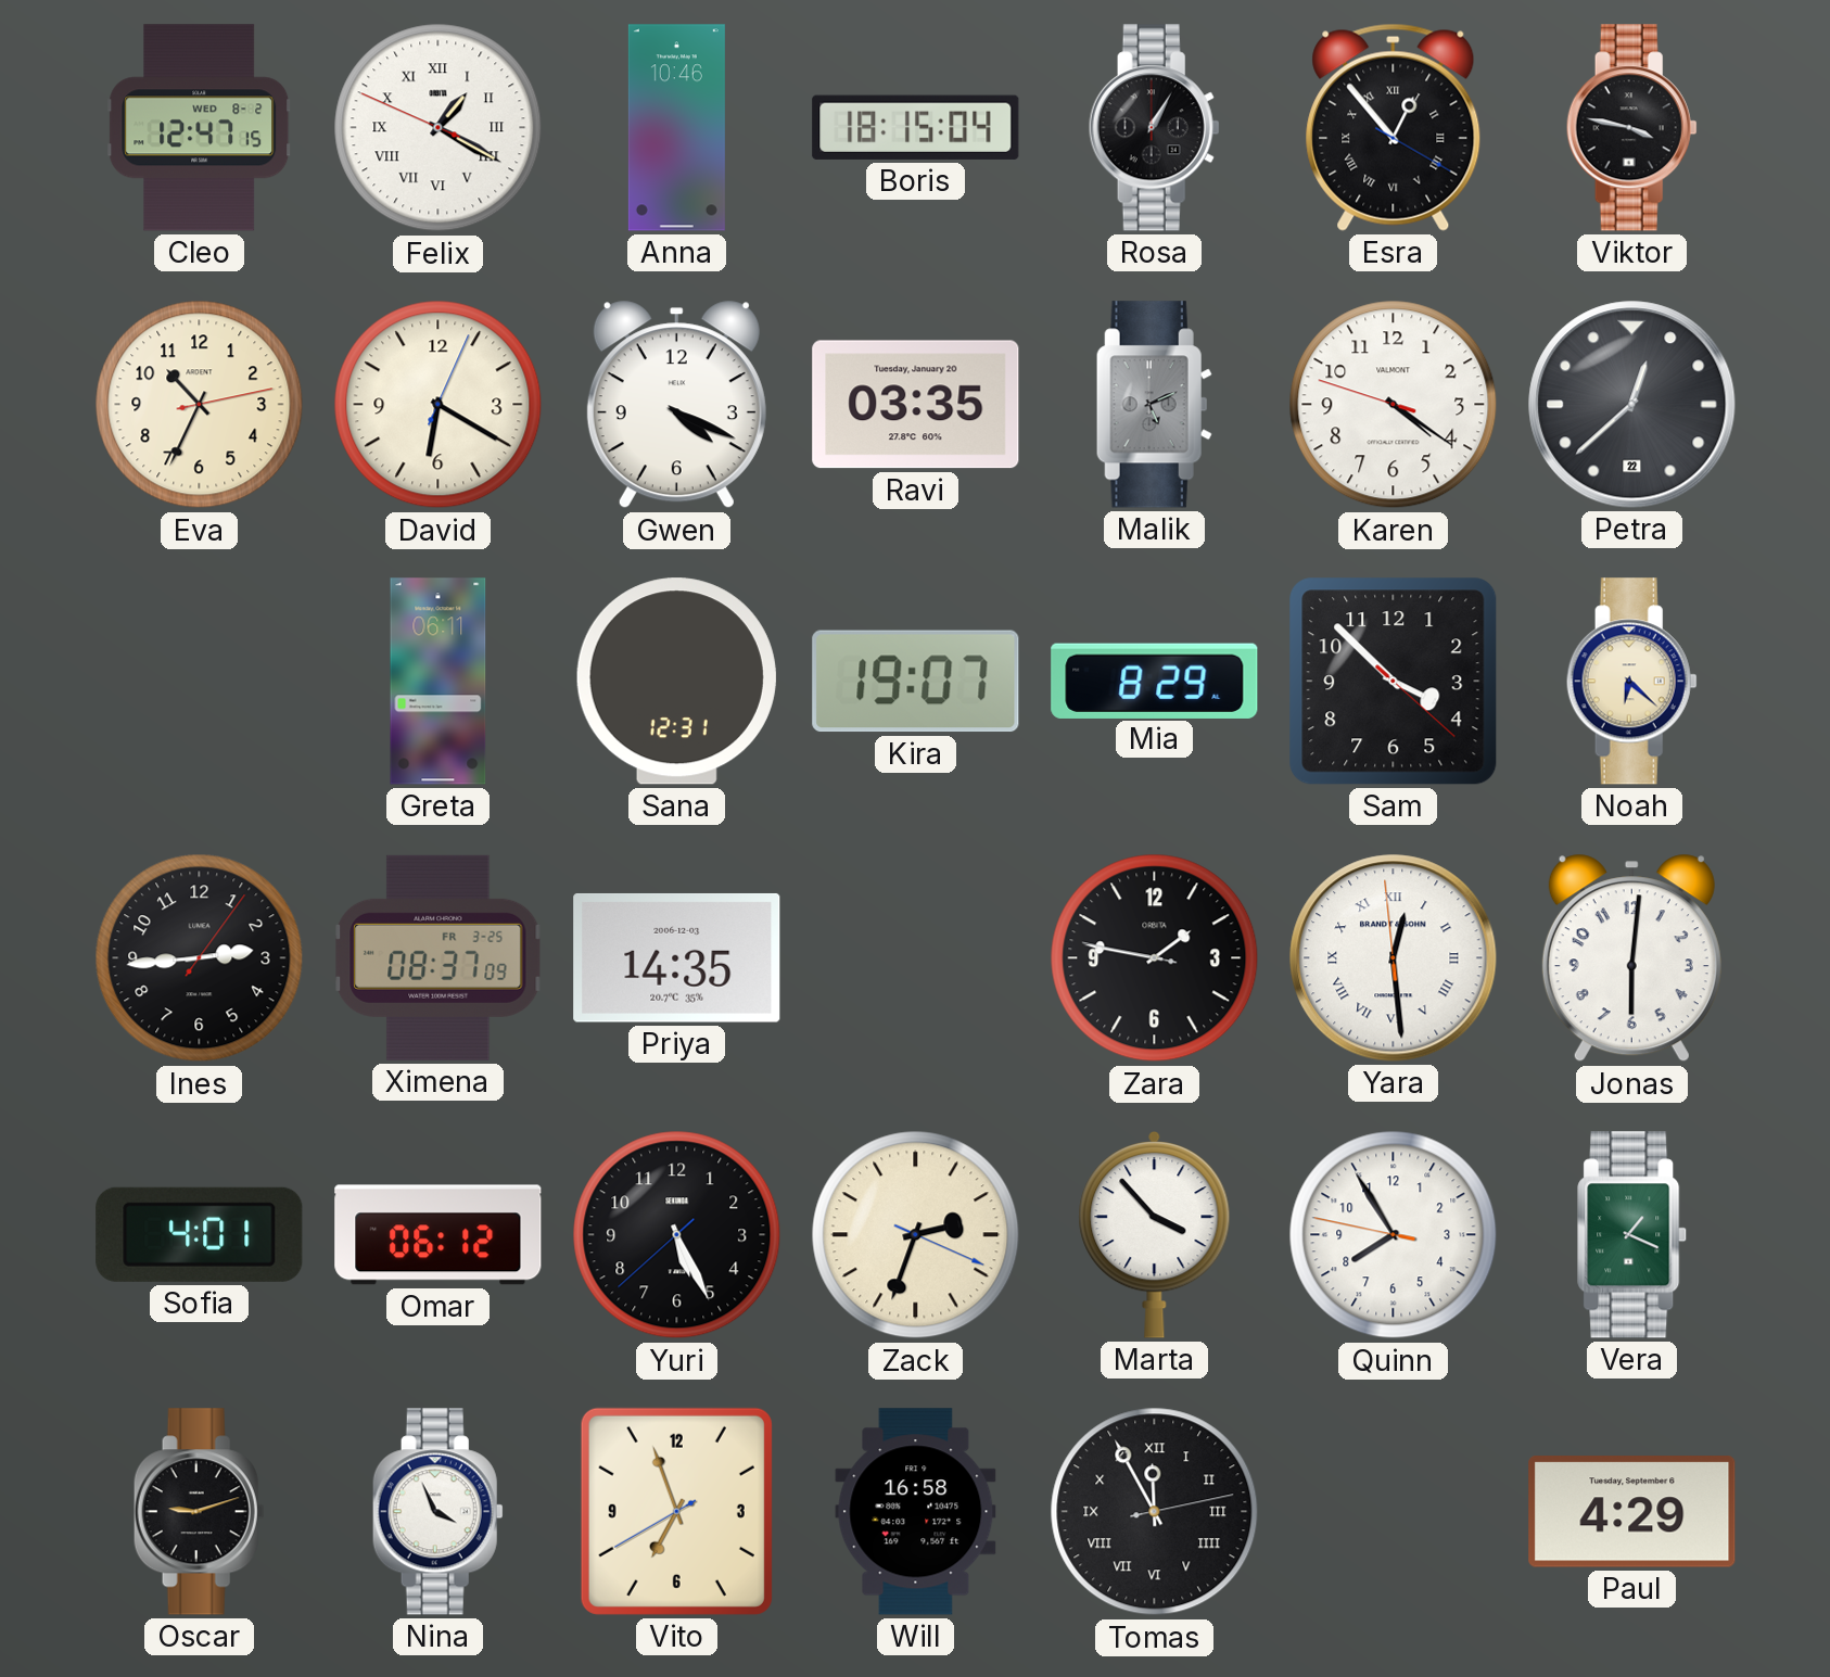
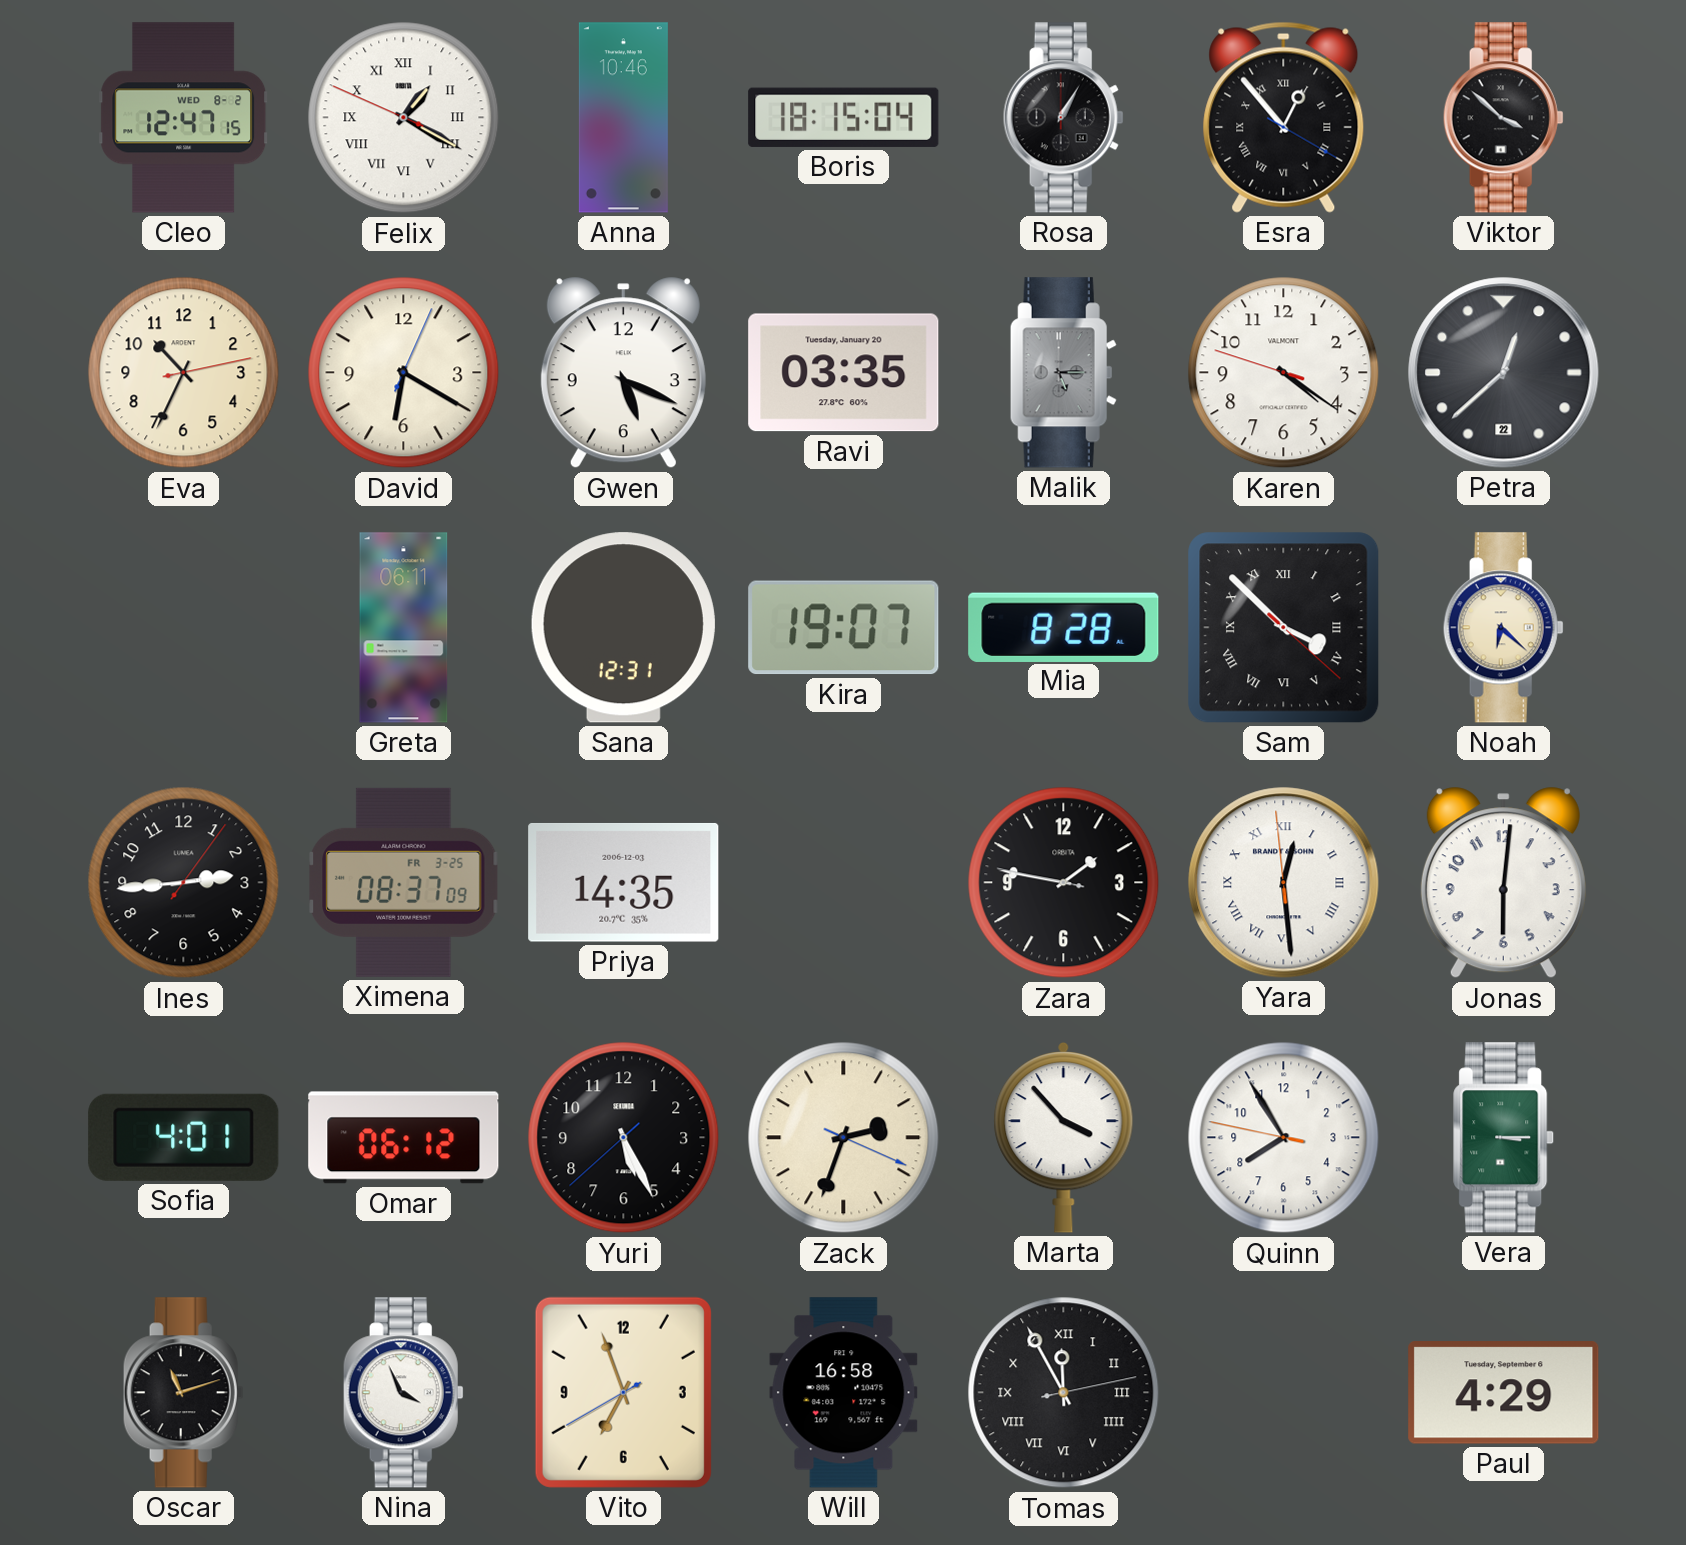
Viktor: 3:47 -> 3:52 (1503, 118)
Gwen: 4:19 -> 5:19 (623, 373)
Malik: 5:11 -> 5:15 (1063, 373)
Mia: 8:29 -> 8:28 (1064, 627)
Sam numerals: Arabic -> Roman (1284, 628)
Vera: 1:19 -> 3:15 (1504, 1138)
Oscar: 9:12 -> 11:12 (183, 1393)
